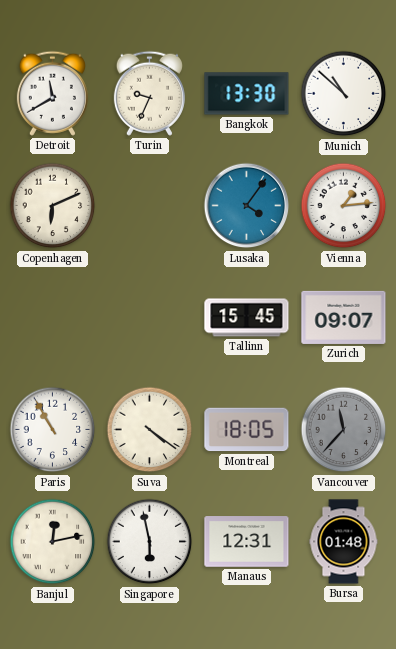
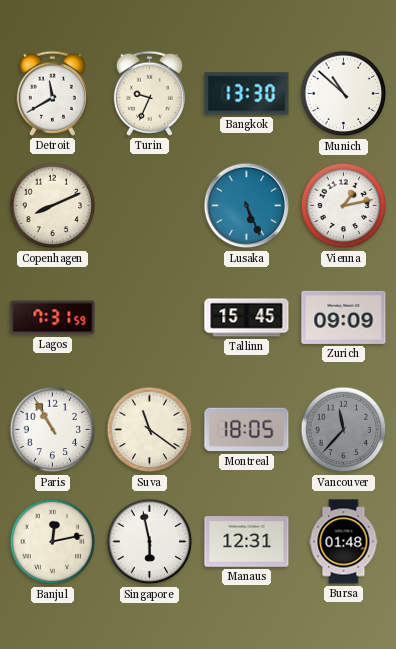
Copenhagen: 6:11 -> 8:11 (53, 206)
Lusaka: 4:06 -> 5:26 (247, 206)
Vienna: 1:14 -> 1:13 (344, 206)
Lagos: none -> 7:31 (53, 318)
Zurich: 09:07 -> 09:09 (344, 317)
Suva: 4:21 -> 11:21 (150, 430)
